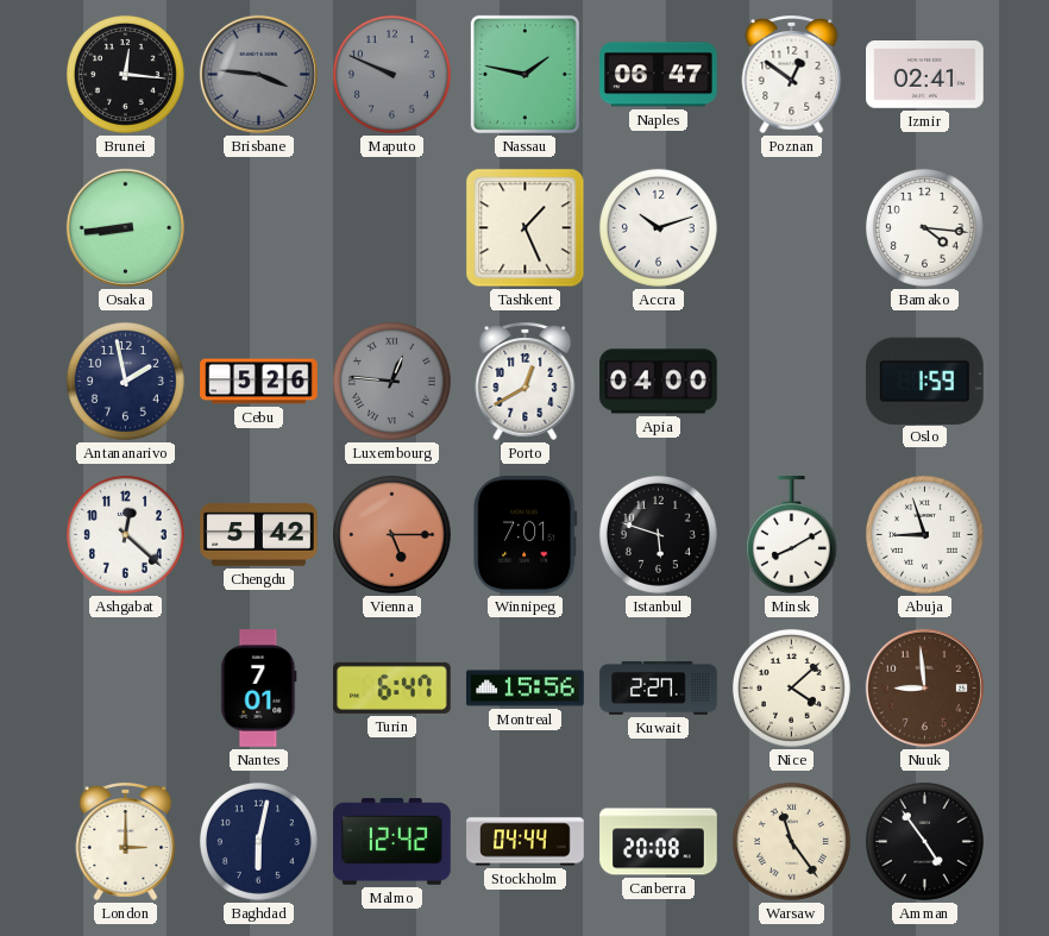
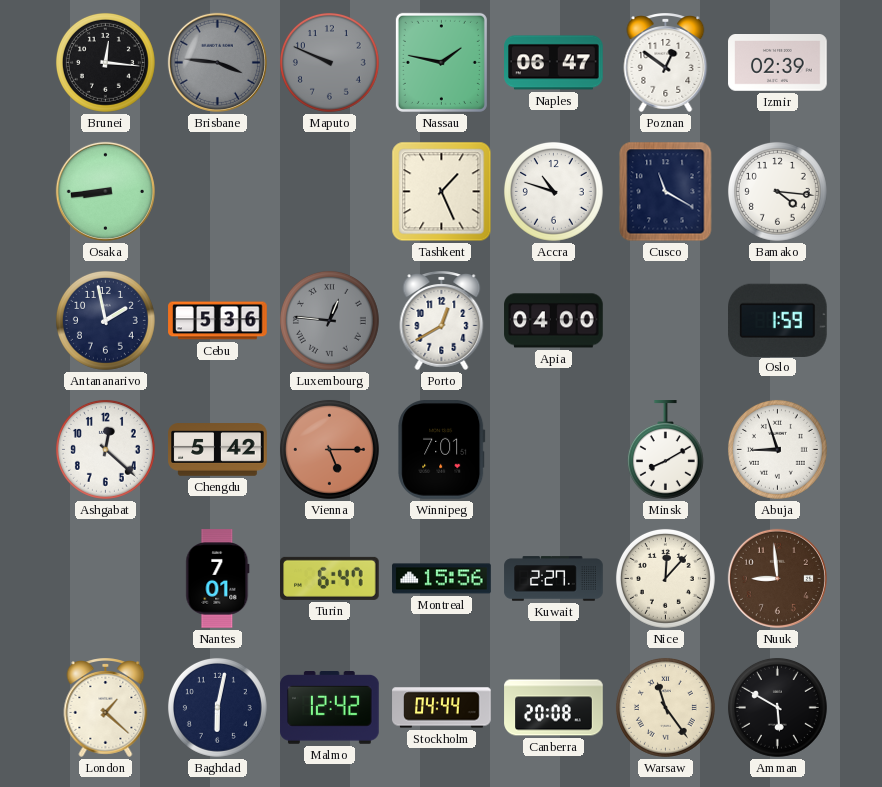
Izmir: 02:41 -> 02:39 (778, 63)
Accra: 10:12 -> 10:48 (553, 191)
Cusco: none -> 11:20 (666, 192)
Cebu: 5:26 -> 5:36 (218, 321)
Istanbul: 5:48 -> none (658, 534)
Nice: 4:08 -> 12:07 (665, 578)
London: 3:00 -> 1:22 (106, 707)
Amman: 4:54 -> 5:50 (777, 707)
